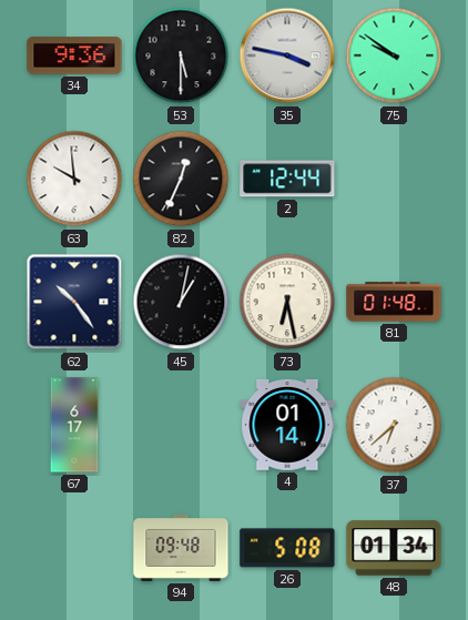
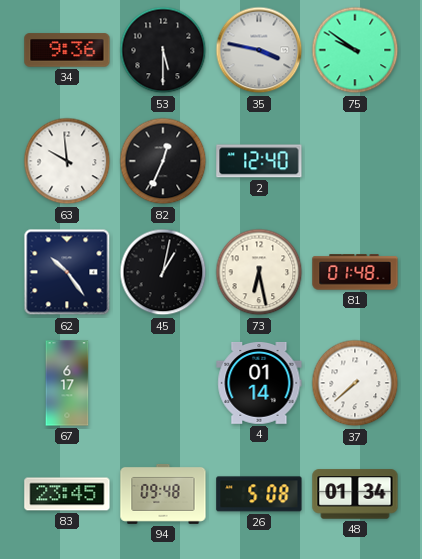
2: 12:44 -> 12:40 (259, 161)
37: 6:38 -> 7:38 (355, 383)
83: none -> 23:45 (67, 494)
